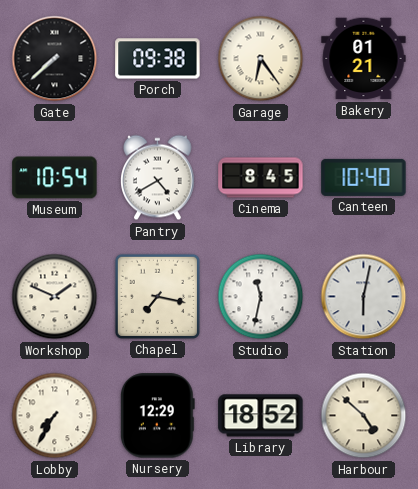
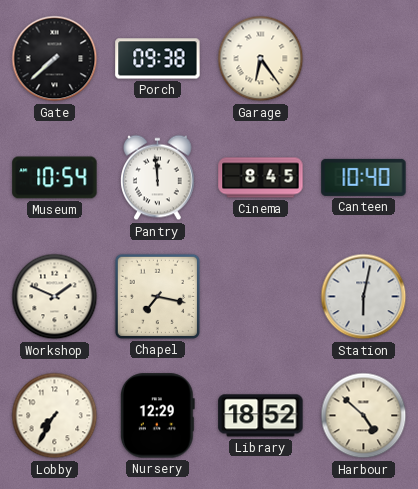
Bakery: 01:21 -> none (364, 59)
Pantry: 4:40 -> 11:59 (158, 178)
Studio: 11:32 -> none (261, 297)
